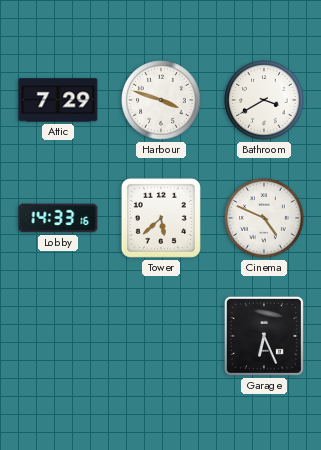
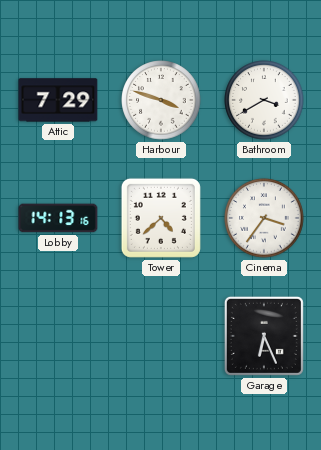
Lobby: 14:33 -> 14:13 (58, 218)
Tower: 5:38 -> 4:38 (161, 218)
Cinema: 4:49 -> 3:36 (264, 218)
